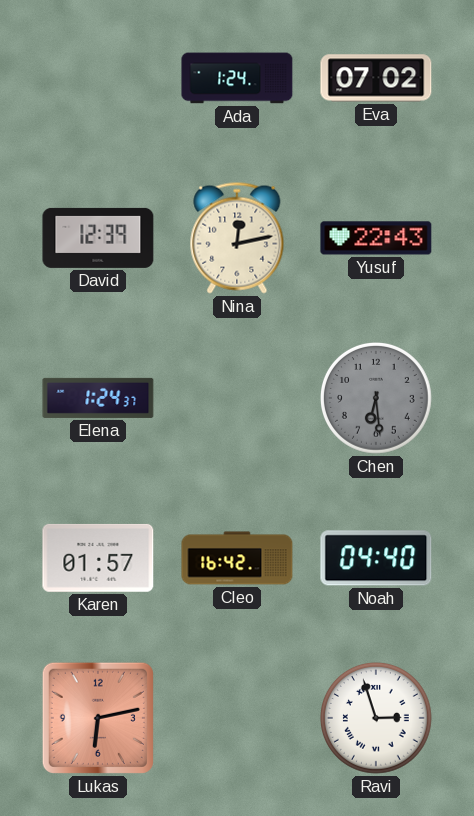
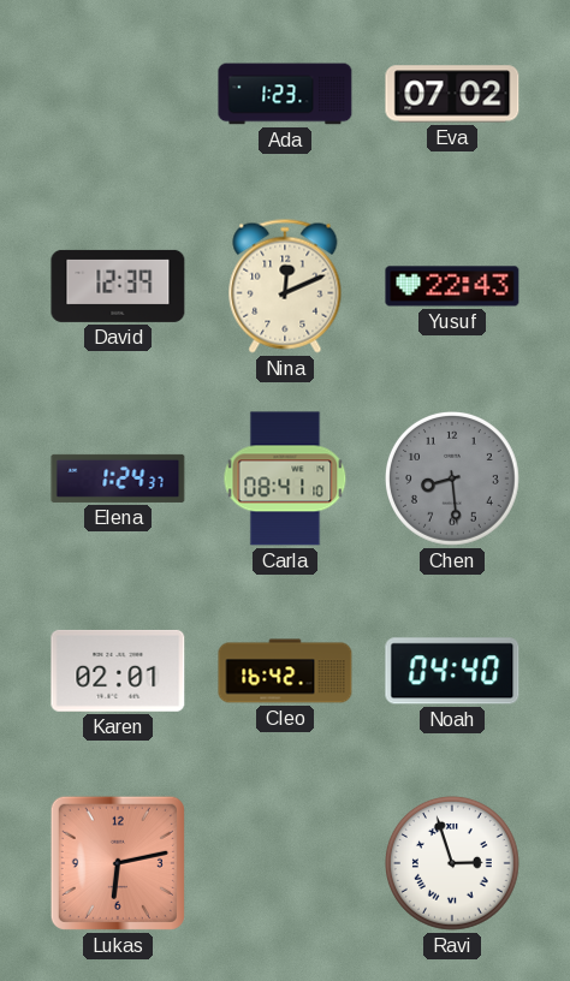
Ada: 1:24 -> 1:23 (285, 94)
Nina: 12:13 -> 12:11 (285, 286)
Carla: none -> 08:41 (285, 478)
Chen: 6:29 -> 8:29 (453, 480)
Karen: 01:57 -> 02:01 (118, 671)
